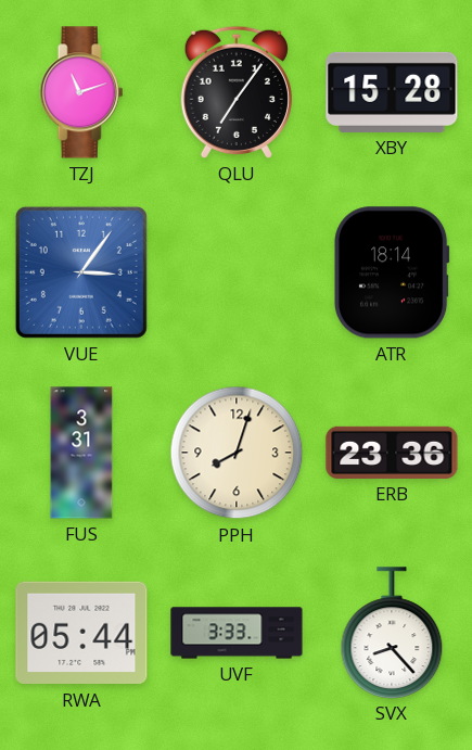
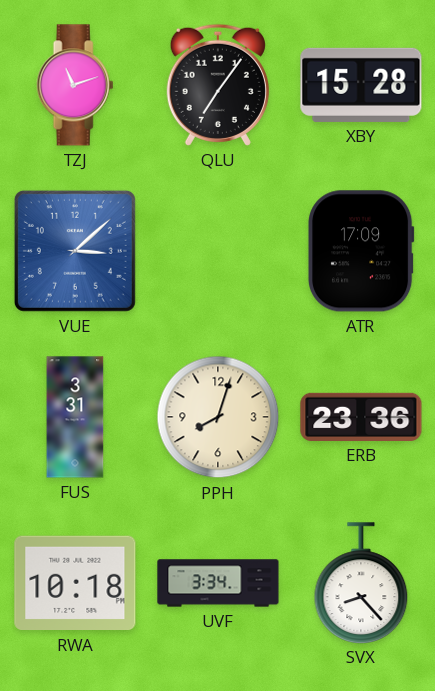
VUE: 3:06 -> 3:08 (75, 251)
ATR: 18:14 -> 17:09 (361, 251)
RWA: 05:44 -> 10:18 (75, 583)
UVF: 3:33 -> 3:34 (218, 583)
